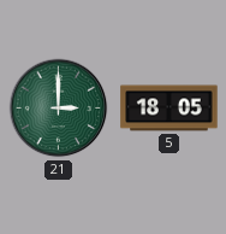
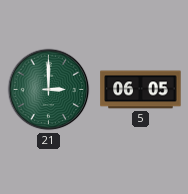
5: 18:05 -> 06:05 (141, 90)
